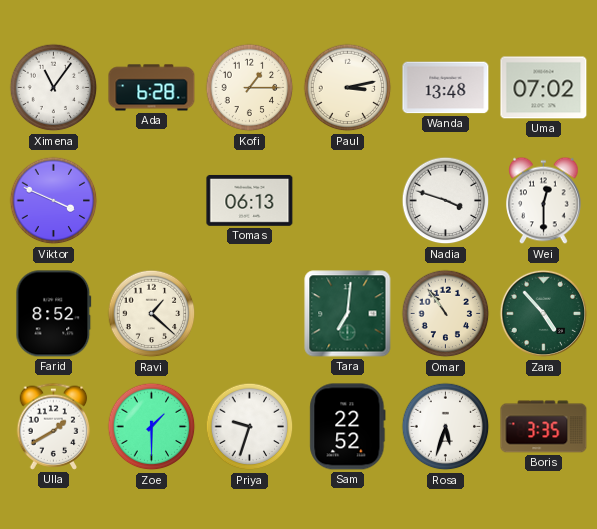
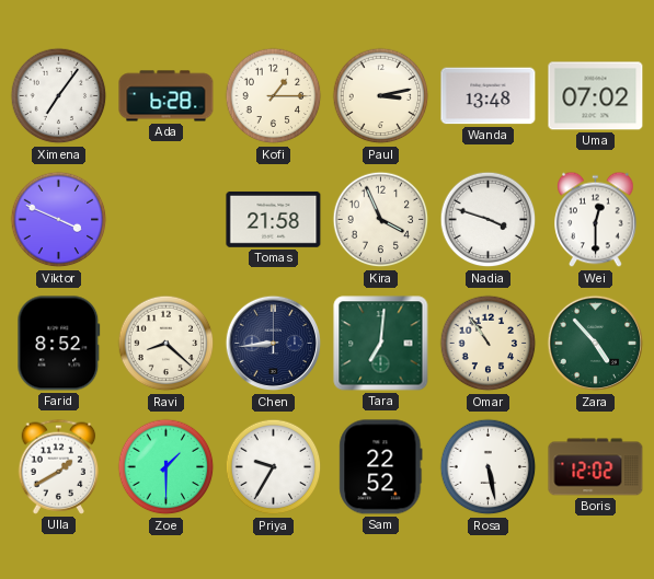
Ximena: 11:06 -> 7:06 (59, 96)
Tomas: 06:13 -> 21:58 (274, 219)
Kira: none -> 3:56 (381, 220)
Ravi: 1:22 -> 8:22 (167, 344)
Chen: none -> 8:44 (274, 344)
Priya: 9:33 -> 9:35 (274, 467)
Rosa: 5:33 -> 5:28 (489, 467)
Boris: 3:35 -> 12:02 (596, 467)
